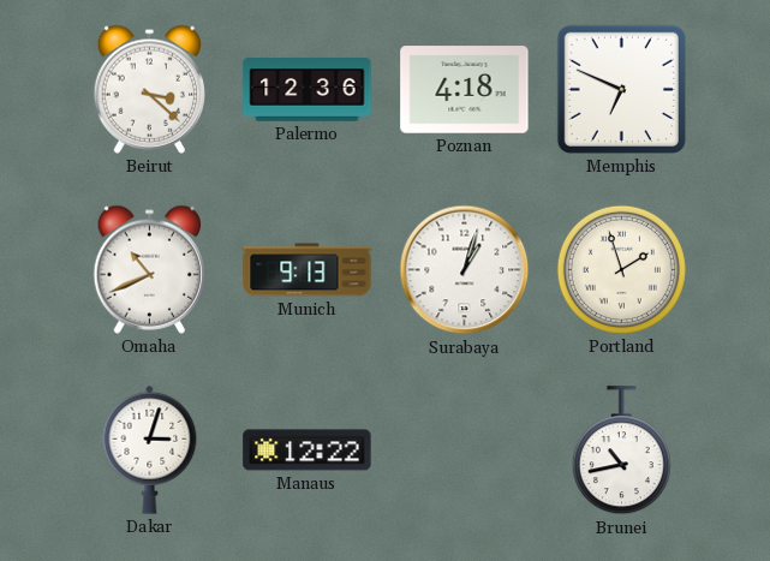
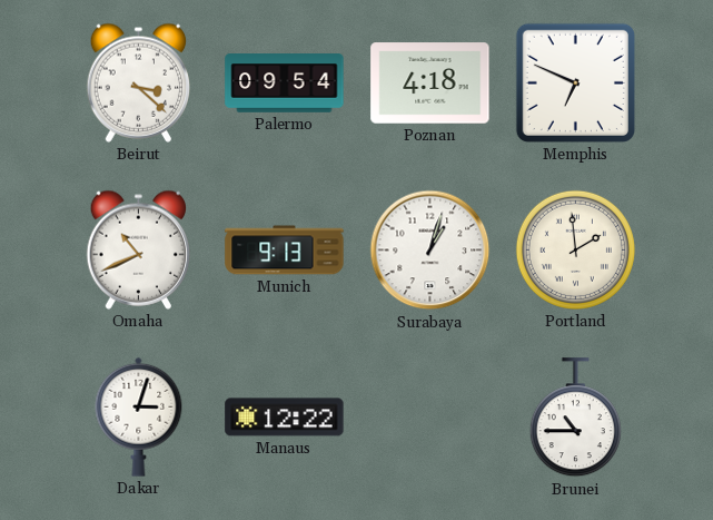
Palermo: 12:36 -> 09:54 (285, 84)
Portland: 1:57 -> 1:59 (575, 249)
Brunei: 10:43 -> 10:45 (575, 418)
